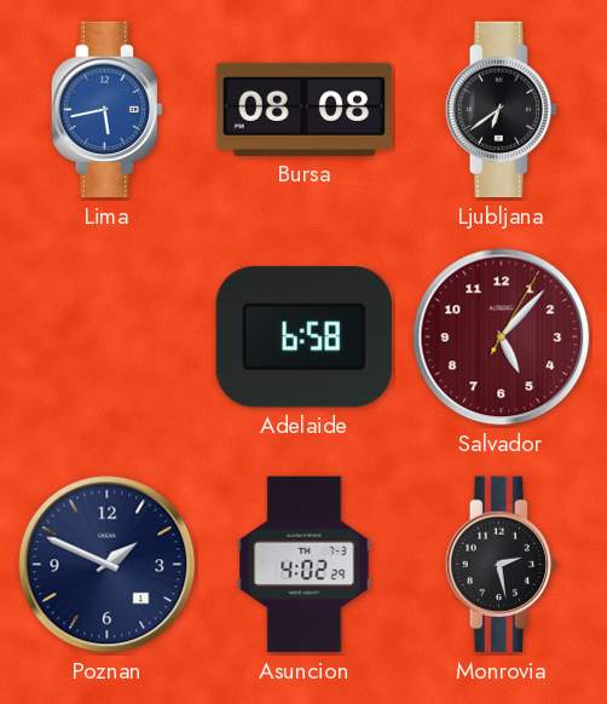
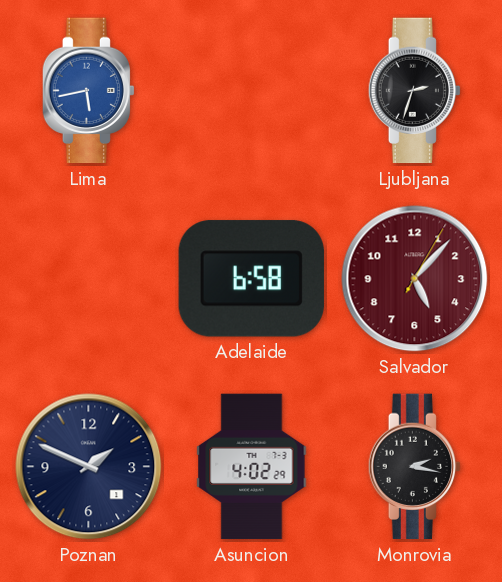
Bursa: 08:08 -> none (305, 109)
Ljubljana: 6:39 -> 2:33 (414, 91)
Monrovia: 2:28 -> 2:17 (414, 467)
